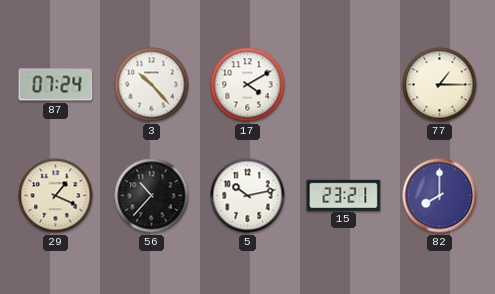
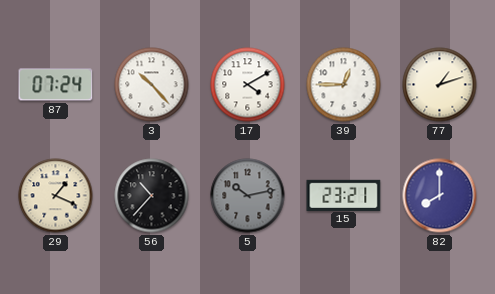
39: none -> 12:45 (344, 85)
77: 1:15 -> 1:12 (440, 85)
5 dial: white -> grey (248, 196)
